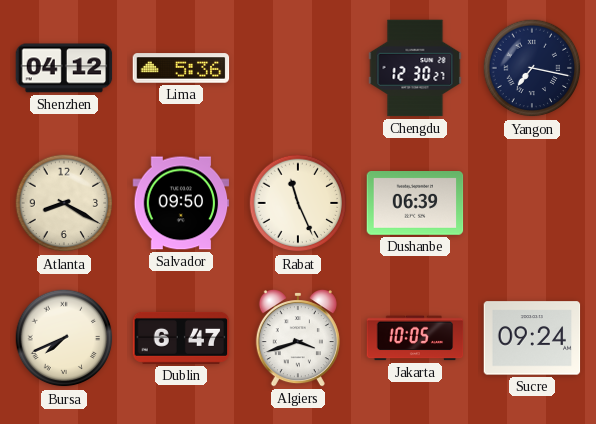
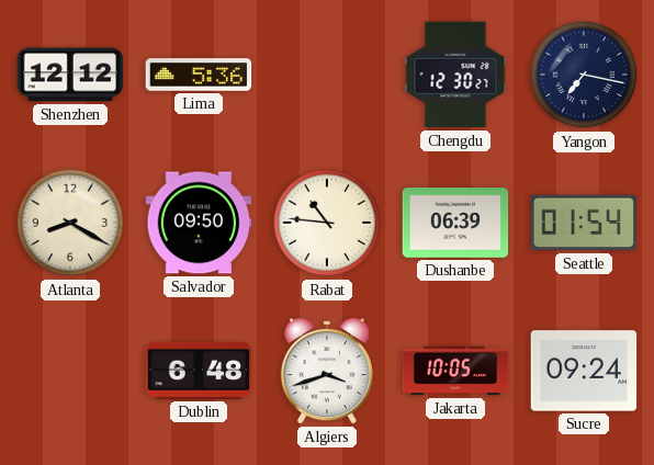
Shenzhen: 04:12 -> 12:12 (70, 75)
Rabat: 11:26 -> 10:46 (327, 223)
Seattle: none -> 01:54 (583, 223)
Bursa: 7:41 -> none (64, 338)
Dublin: 6:47 -> 6:48 (199, 371)
